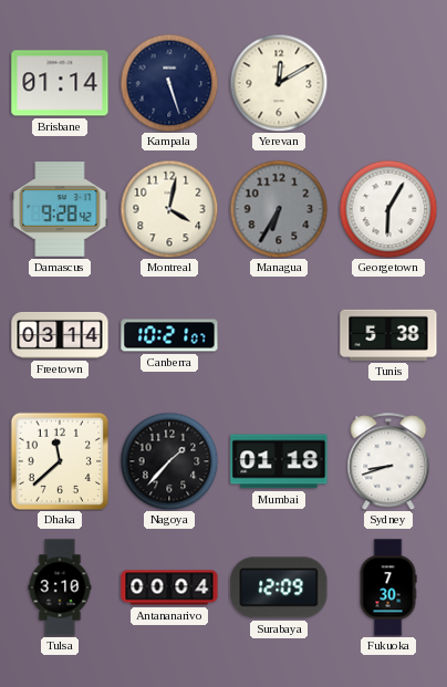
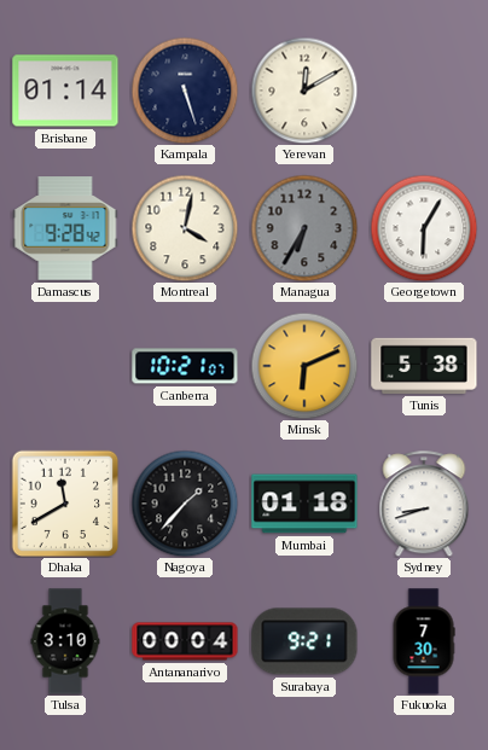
Freetown: 03:14 -> none (60, 335)
Minsk: none -> 6:11 (304, 366)
Dhaka: 11:38 -> 11:40 (65, 504)
Surabaya: 12:09 -> 9:21 (304, 641)
